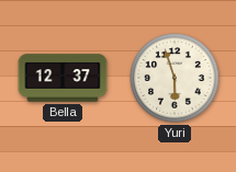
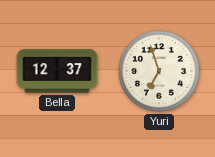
Yuri: 5:57 -> 6:57 (159, 71)
